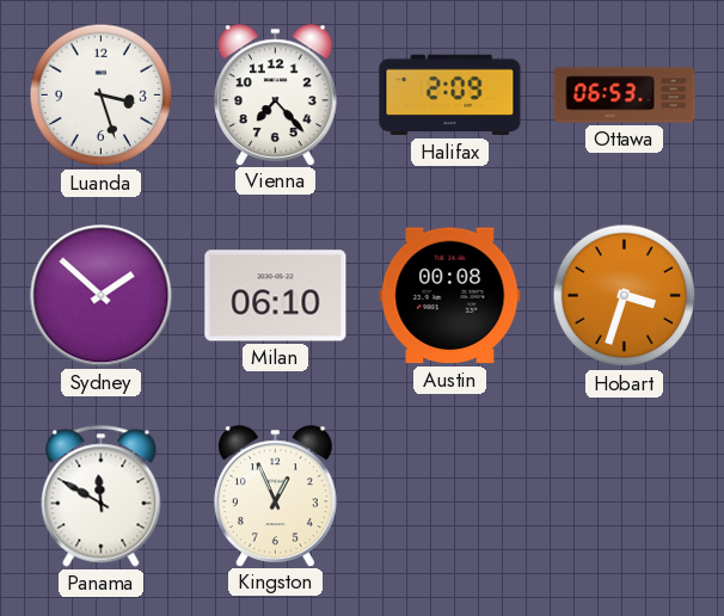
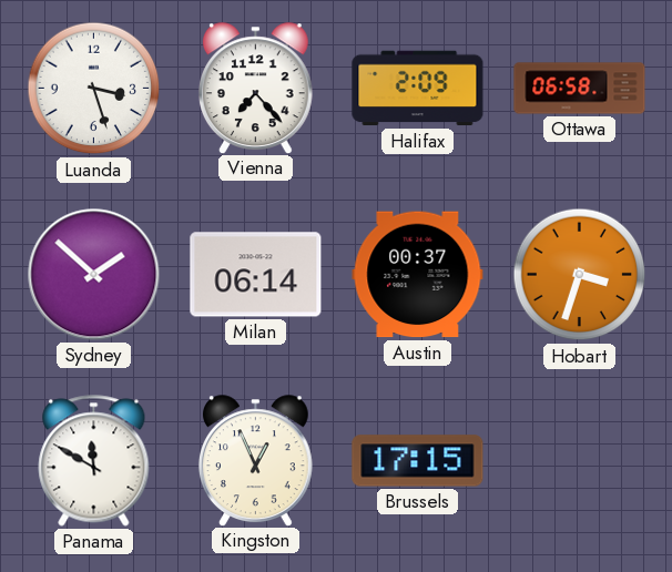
Ottawa: 06:53 -> 06:58 (580, 89)
Milan: 06:10 -> 06:14 (256, 275)
Austin: 00:08 -> 00:37 (418, 275)
Brussels: none -> 17:15 (418, 461)
